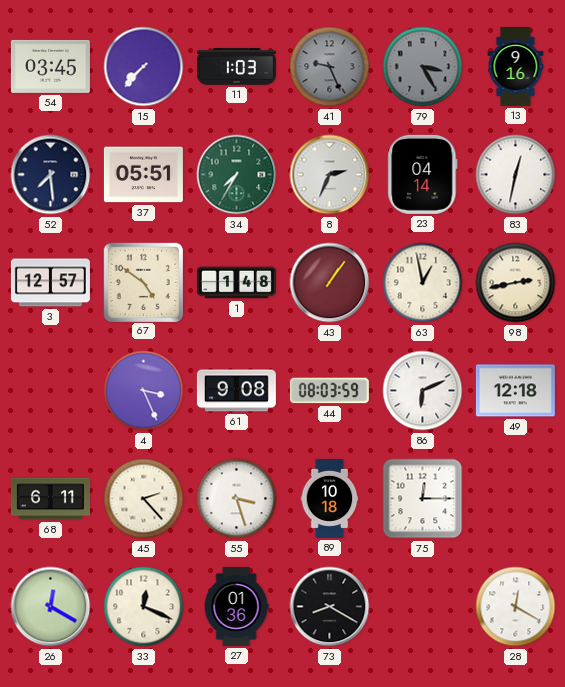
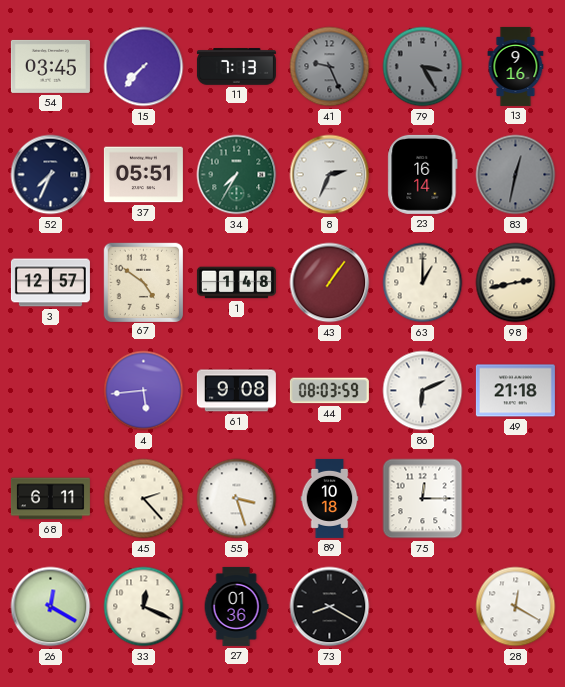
11: 1:03 -> 7:13 (236, 67)
52: 7:29 -> 7:34 (51, 175)
23: 04:14 -> 16:14 (423, 174)
83 dial: white -> grey (516, 175)
63: 12:58 -> 1:00 (423, 283)
4: 3:26 -> 5:44 (144, 391)
49: 12:18 -> 21:18 (515, 391)
